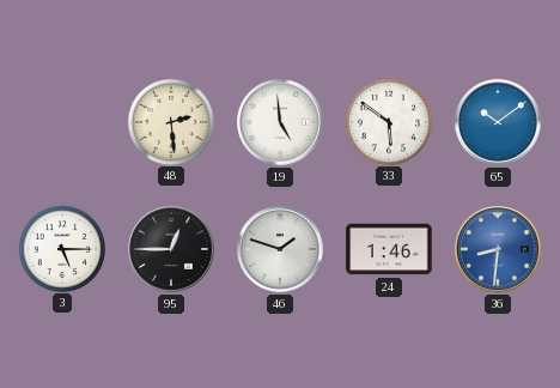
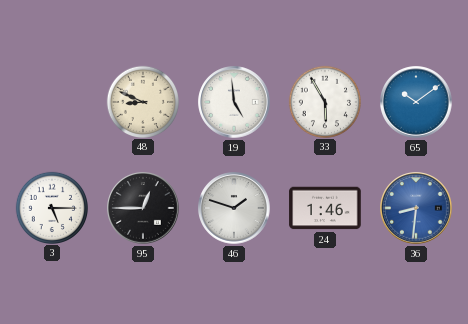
48: 2:29 -> 8:49 (142, 101)
33: 5:51 -> 5:55 (324, 101)
